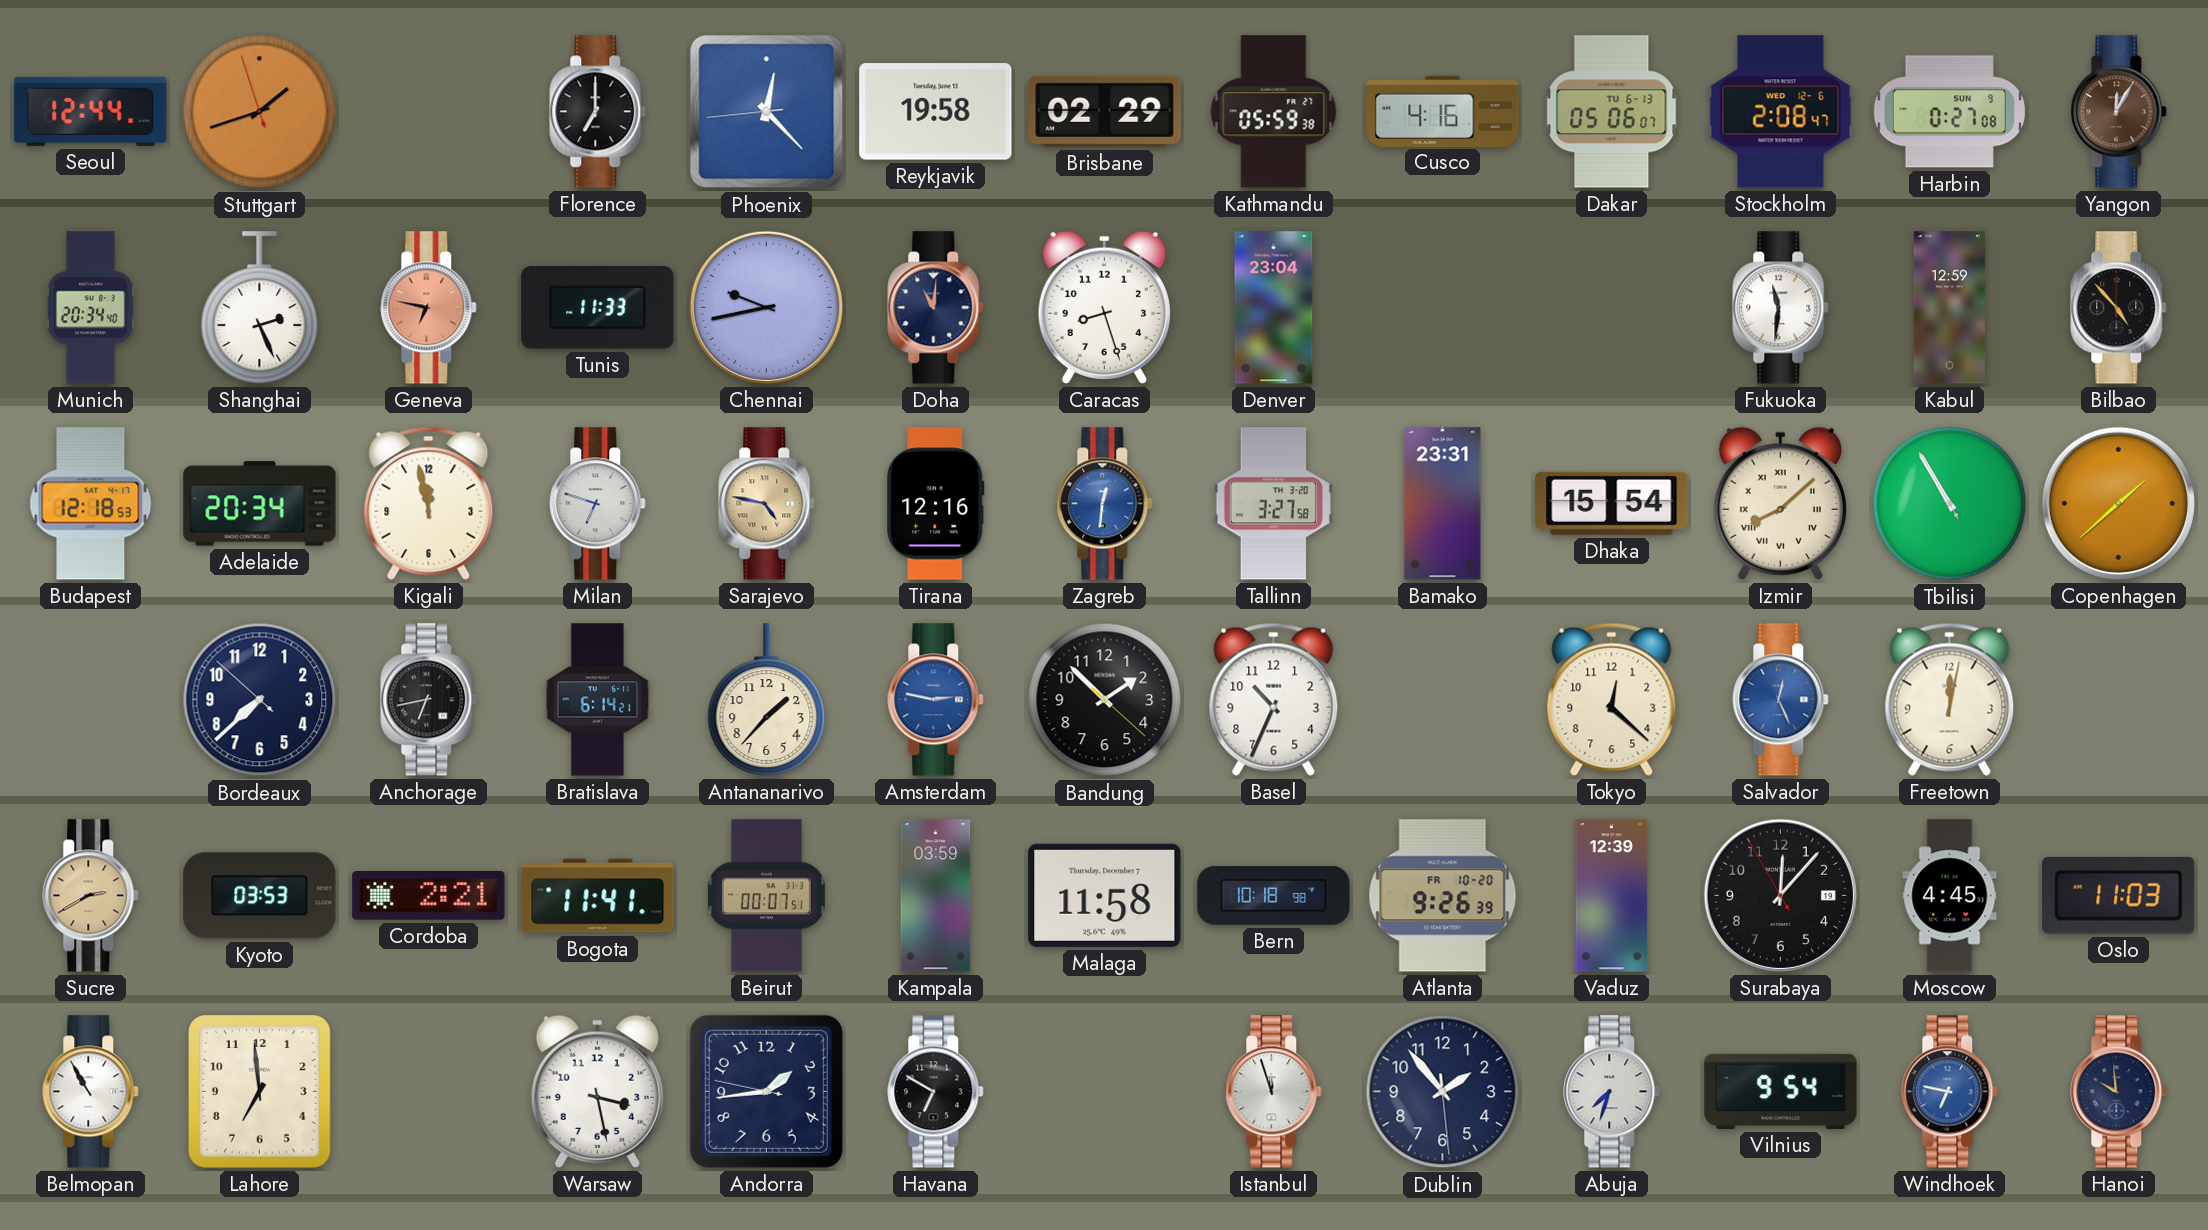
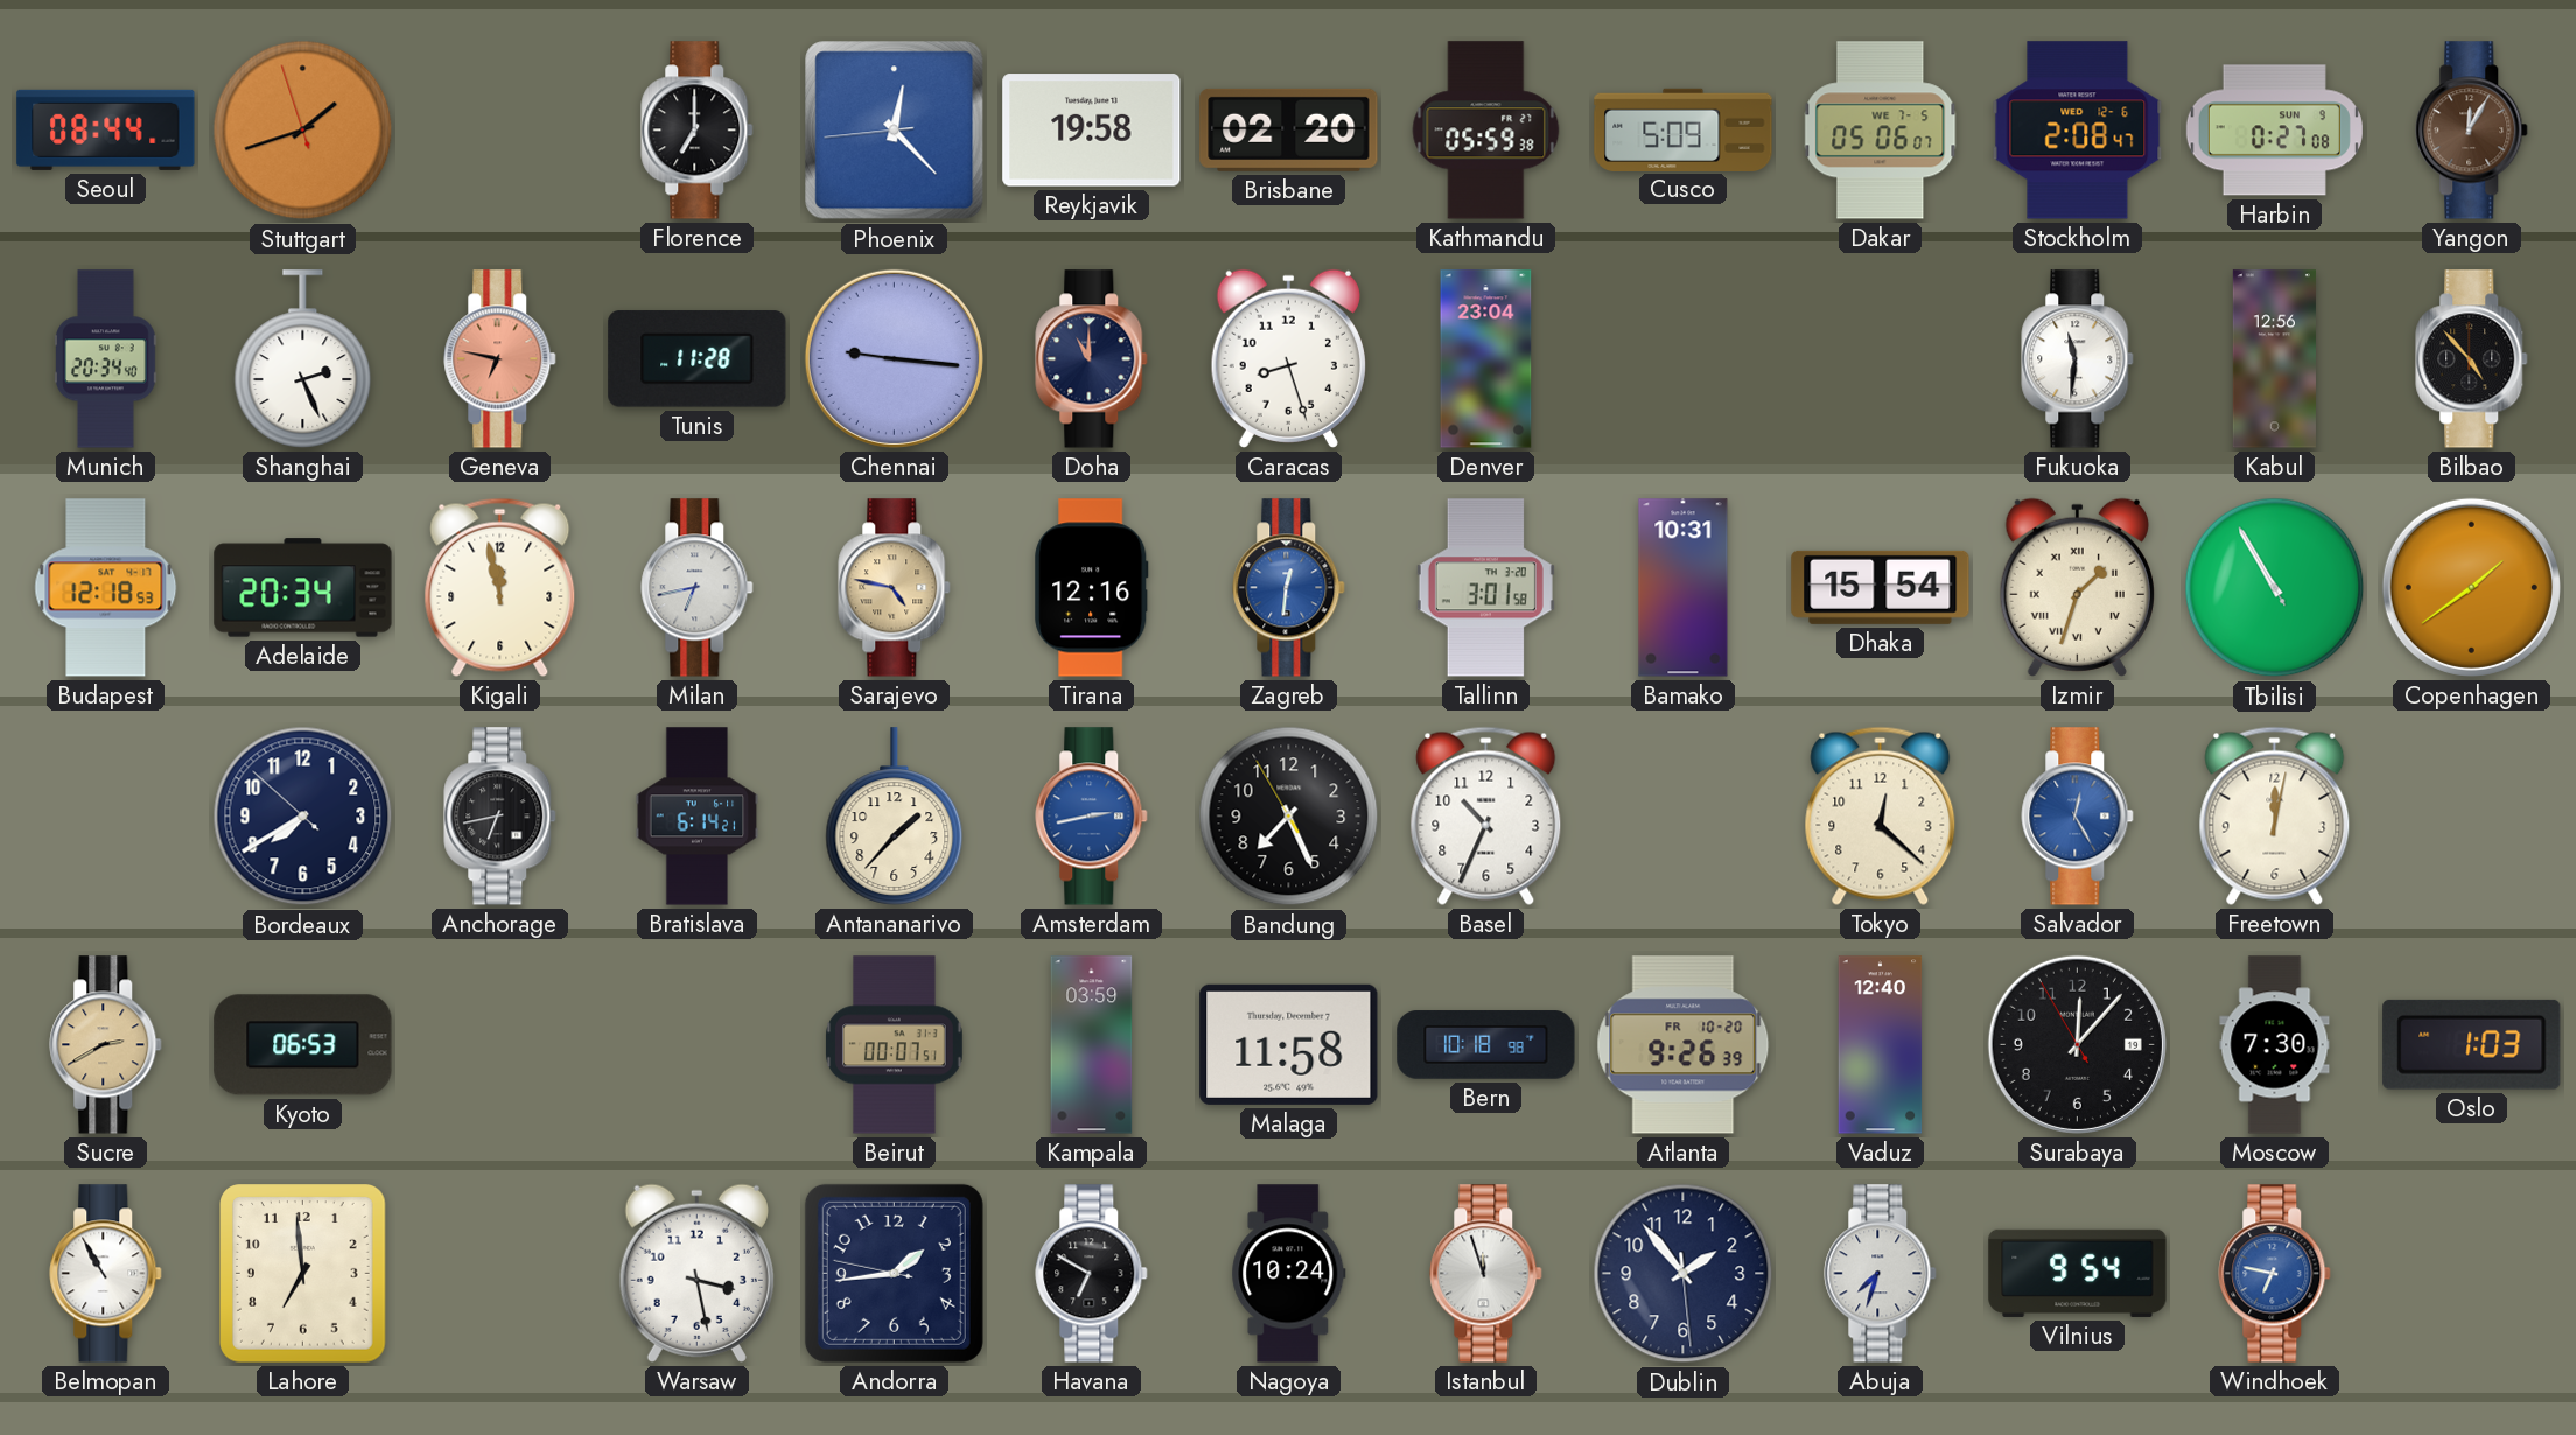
Seoul: 12:44 -> 08:44 (106, 129)
Brisbane: 02:29 -> 02:20 (1289, 129)
Cusco: 4:16 -> 5:09 (1683, 129)
Dakar date: TU 6-13 -> WE 7-5 (1881, 131)
Tunis: 11:33 -> 11:28 (698, 359)
Chennai: 9:43 -> 9:16 (894, 358)
Doha: 11:01 -> 11:00 (1092, 359)
Kabul: 12:59 -> 12:56 (2274, 359)
Milan: 6:48 -> 6:43 (698, 588)
Tallinn: 3:27 -> 3:01 (1485, 588)
Bamako: 23:31 -> 10:31 (1683, 588)
Izmir: 8:08 -> 1:33 (2077, 587)
Copenhagen: 1:38 -> 1:39 (2471, 587)
Bordeaux: 7:37 -> 7:39 (303, 817)
Amsterdam: 2:47 -> 2:43 (1092, 817)
Bandung: 1:52 -> 7:25 (1289, 817)
Salvador: 12:26 -> 12:25 (2078, 817)
Kyoto: 03:53 -> 06:53 (303, 1045)
Cordoba: 2:21 -> none (429, 896)
Bogota: 11:41 -> none (598, 896)
Vaduz: 12:39 -> 12:40 (1881, 1045)
Moscow: 4:45 -> 7:30 (2275, 1045)
Oslo: 11:03 -> 1:03 (2472, 1044)
Nagoya: none -> 10:24 (1289, 1274)
Hanoi: 9:59 -> none (2119, 1092)
